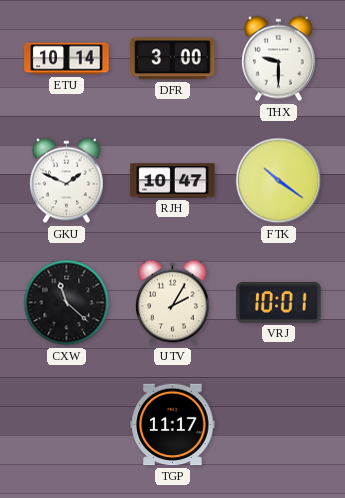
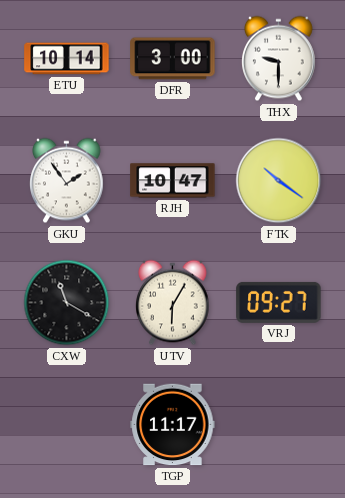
GKU: 1:49 -> 1:54 (67, 181)
CXW: 11:22 -> 11:20 (67, 303)
UTV: 2:05 -> 6:05 (173, 303)
VRJ: 10:01 -> 09:27 (279, 302)
